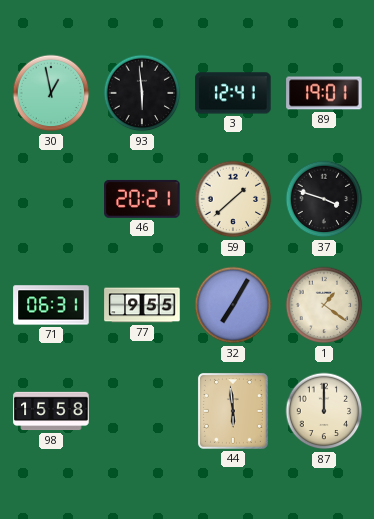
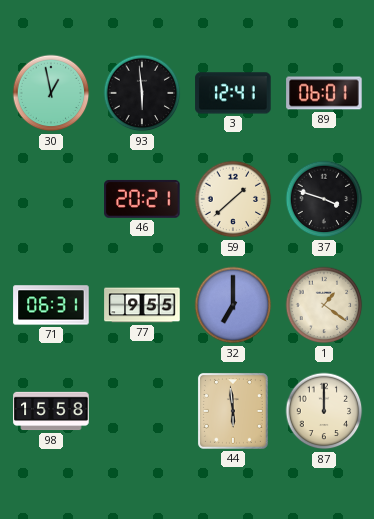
89: 19:01 -> 06:01 (324, 93)
32: 7:05 -> 7:00 (233, 305)
